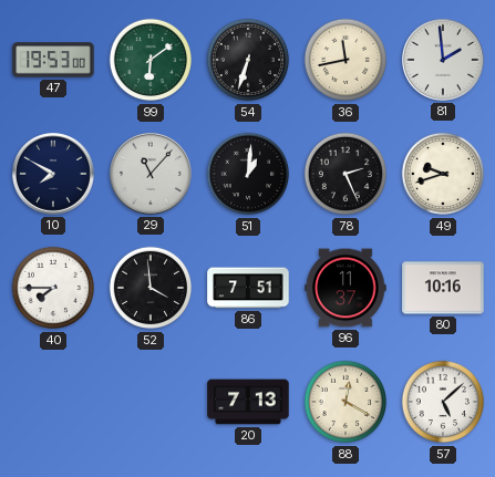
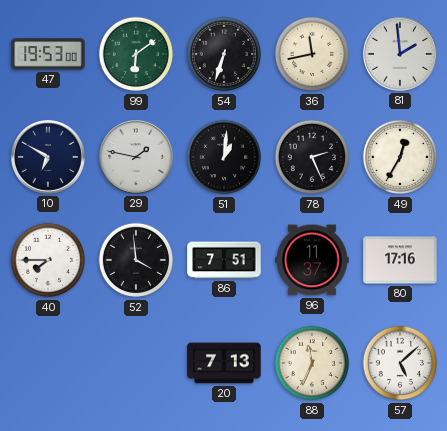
10: 7:50 -> 6:50 (49, 158)
29: 11:07 -> 1:47 (137, 158)
49: 9:42 -> 12:35 (400, 157)
80: 10:16 -> 17:16 (400, 260)
88: 12:20 -> 11:34 (312, 363)
